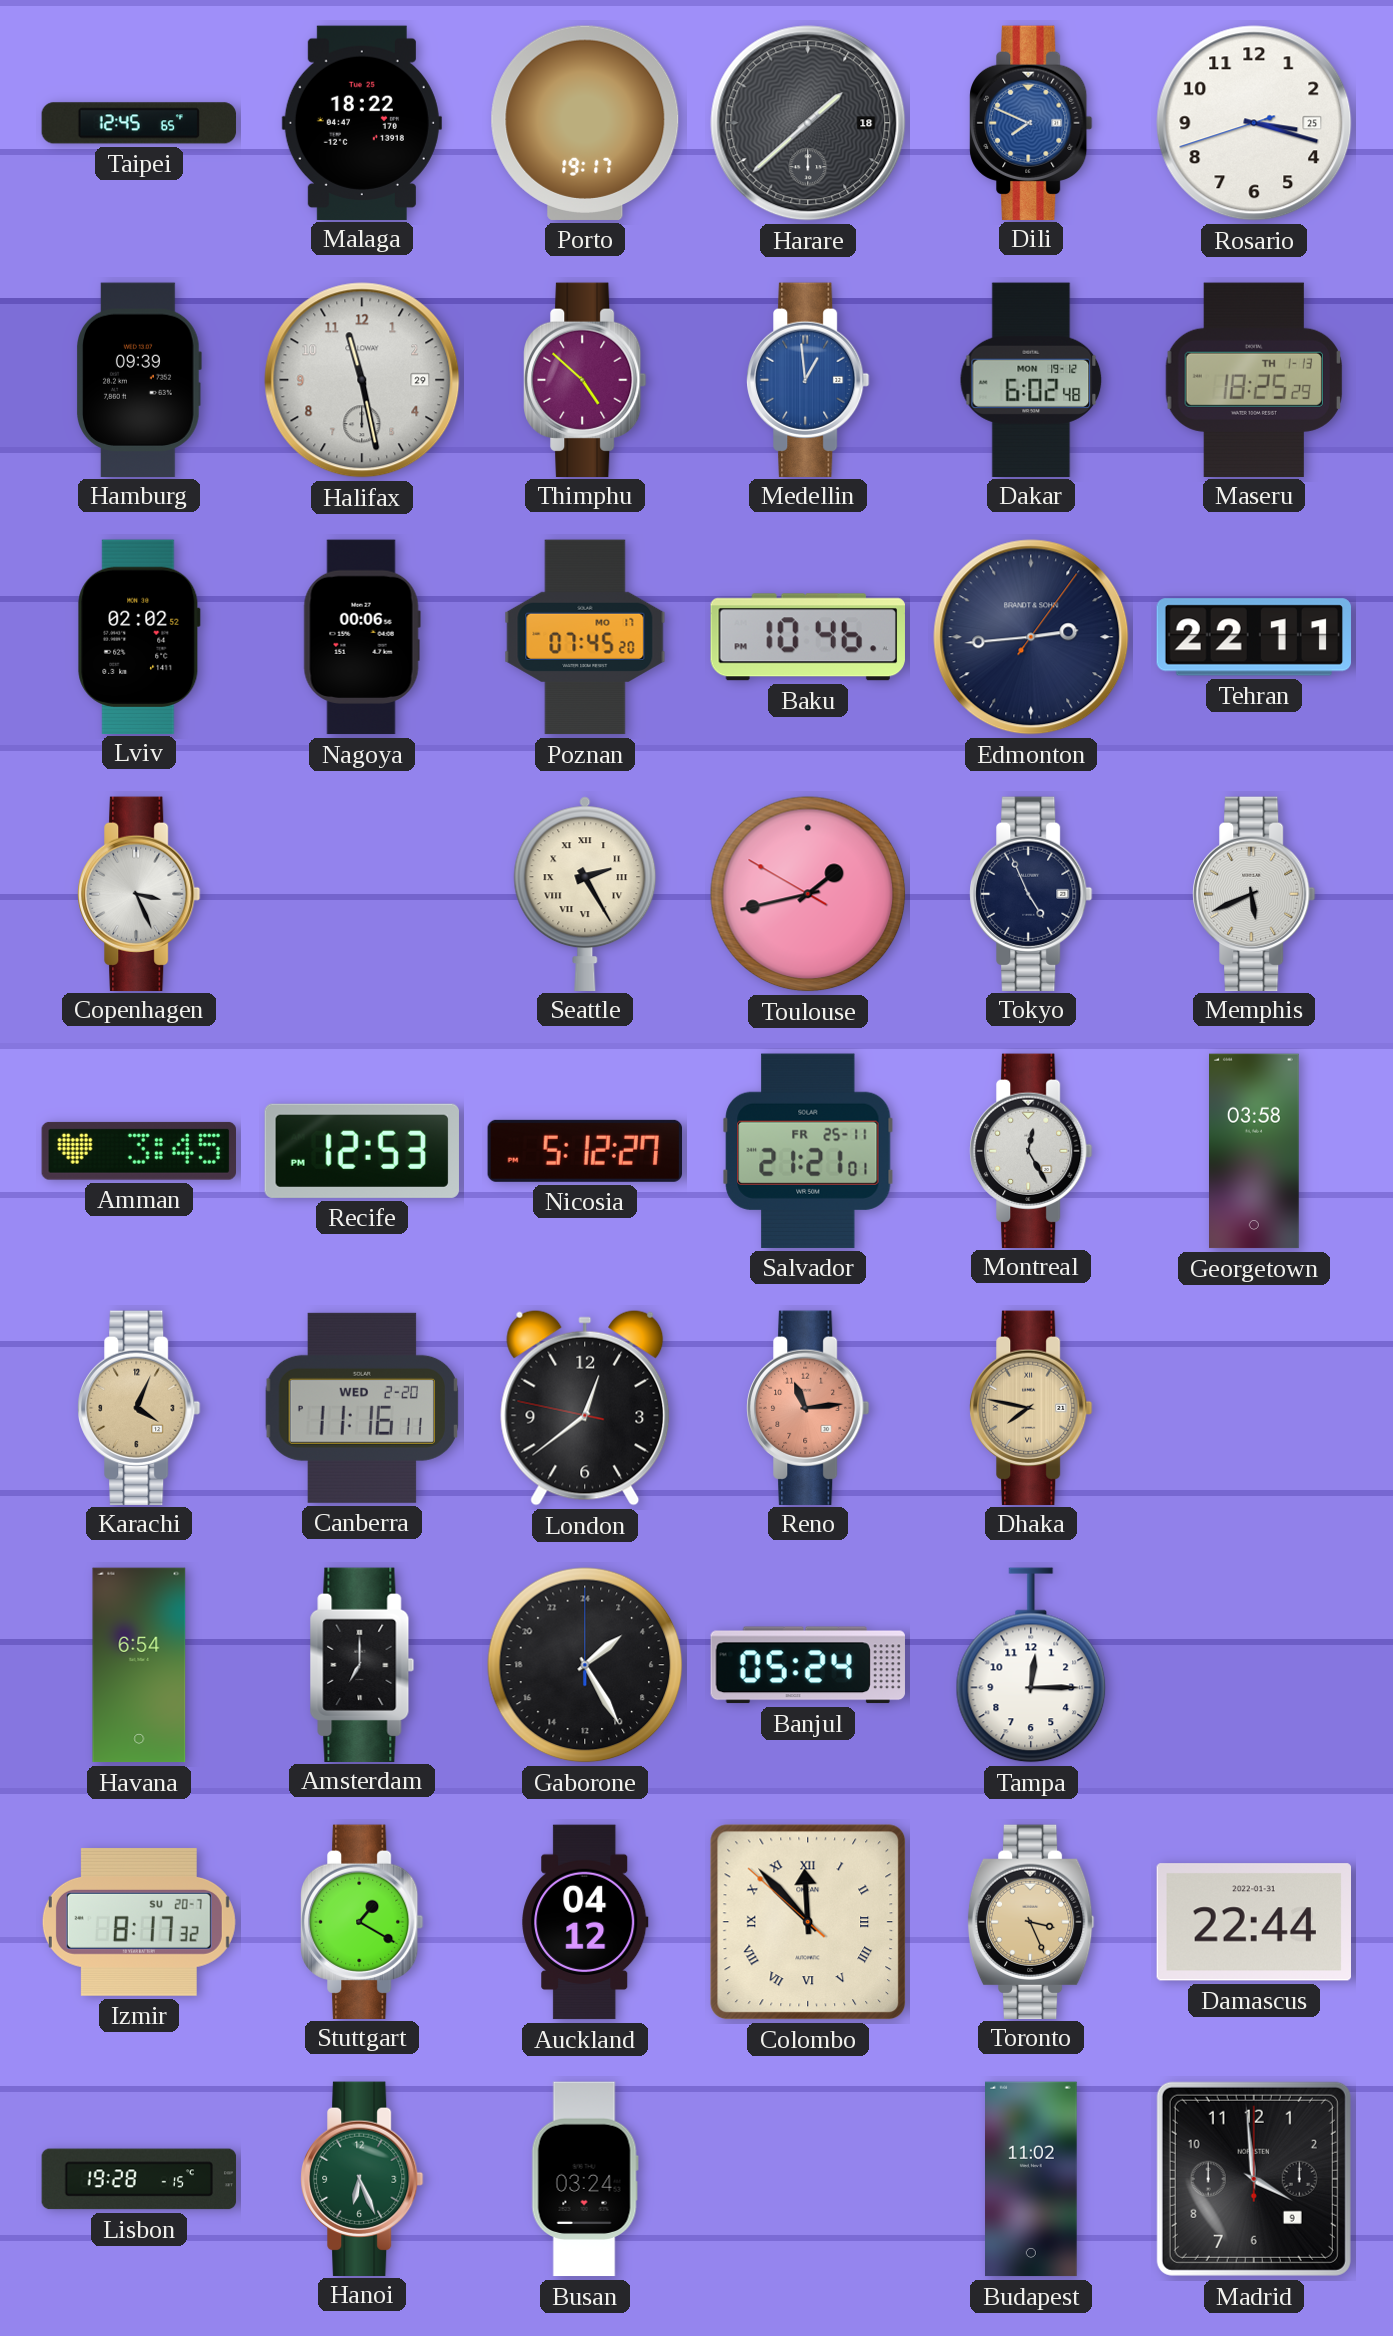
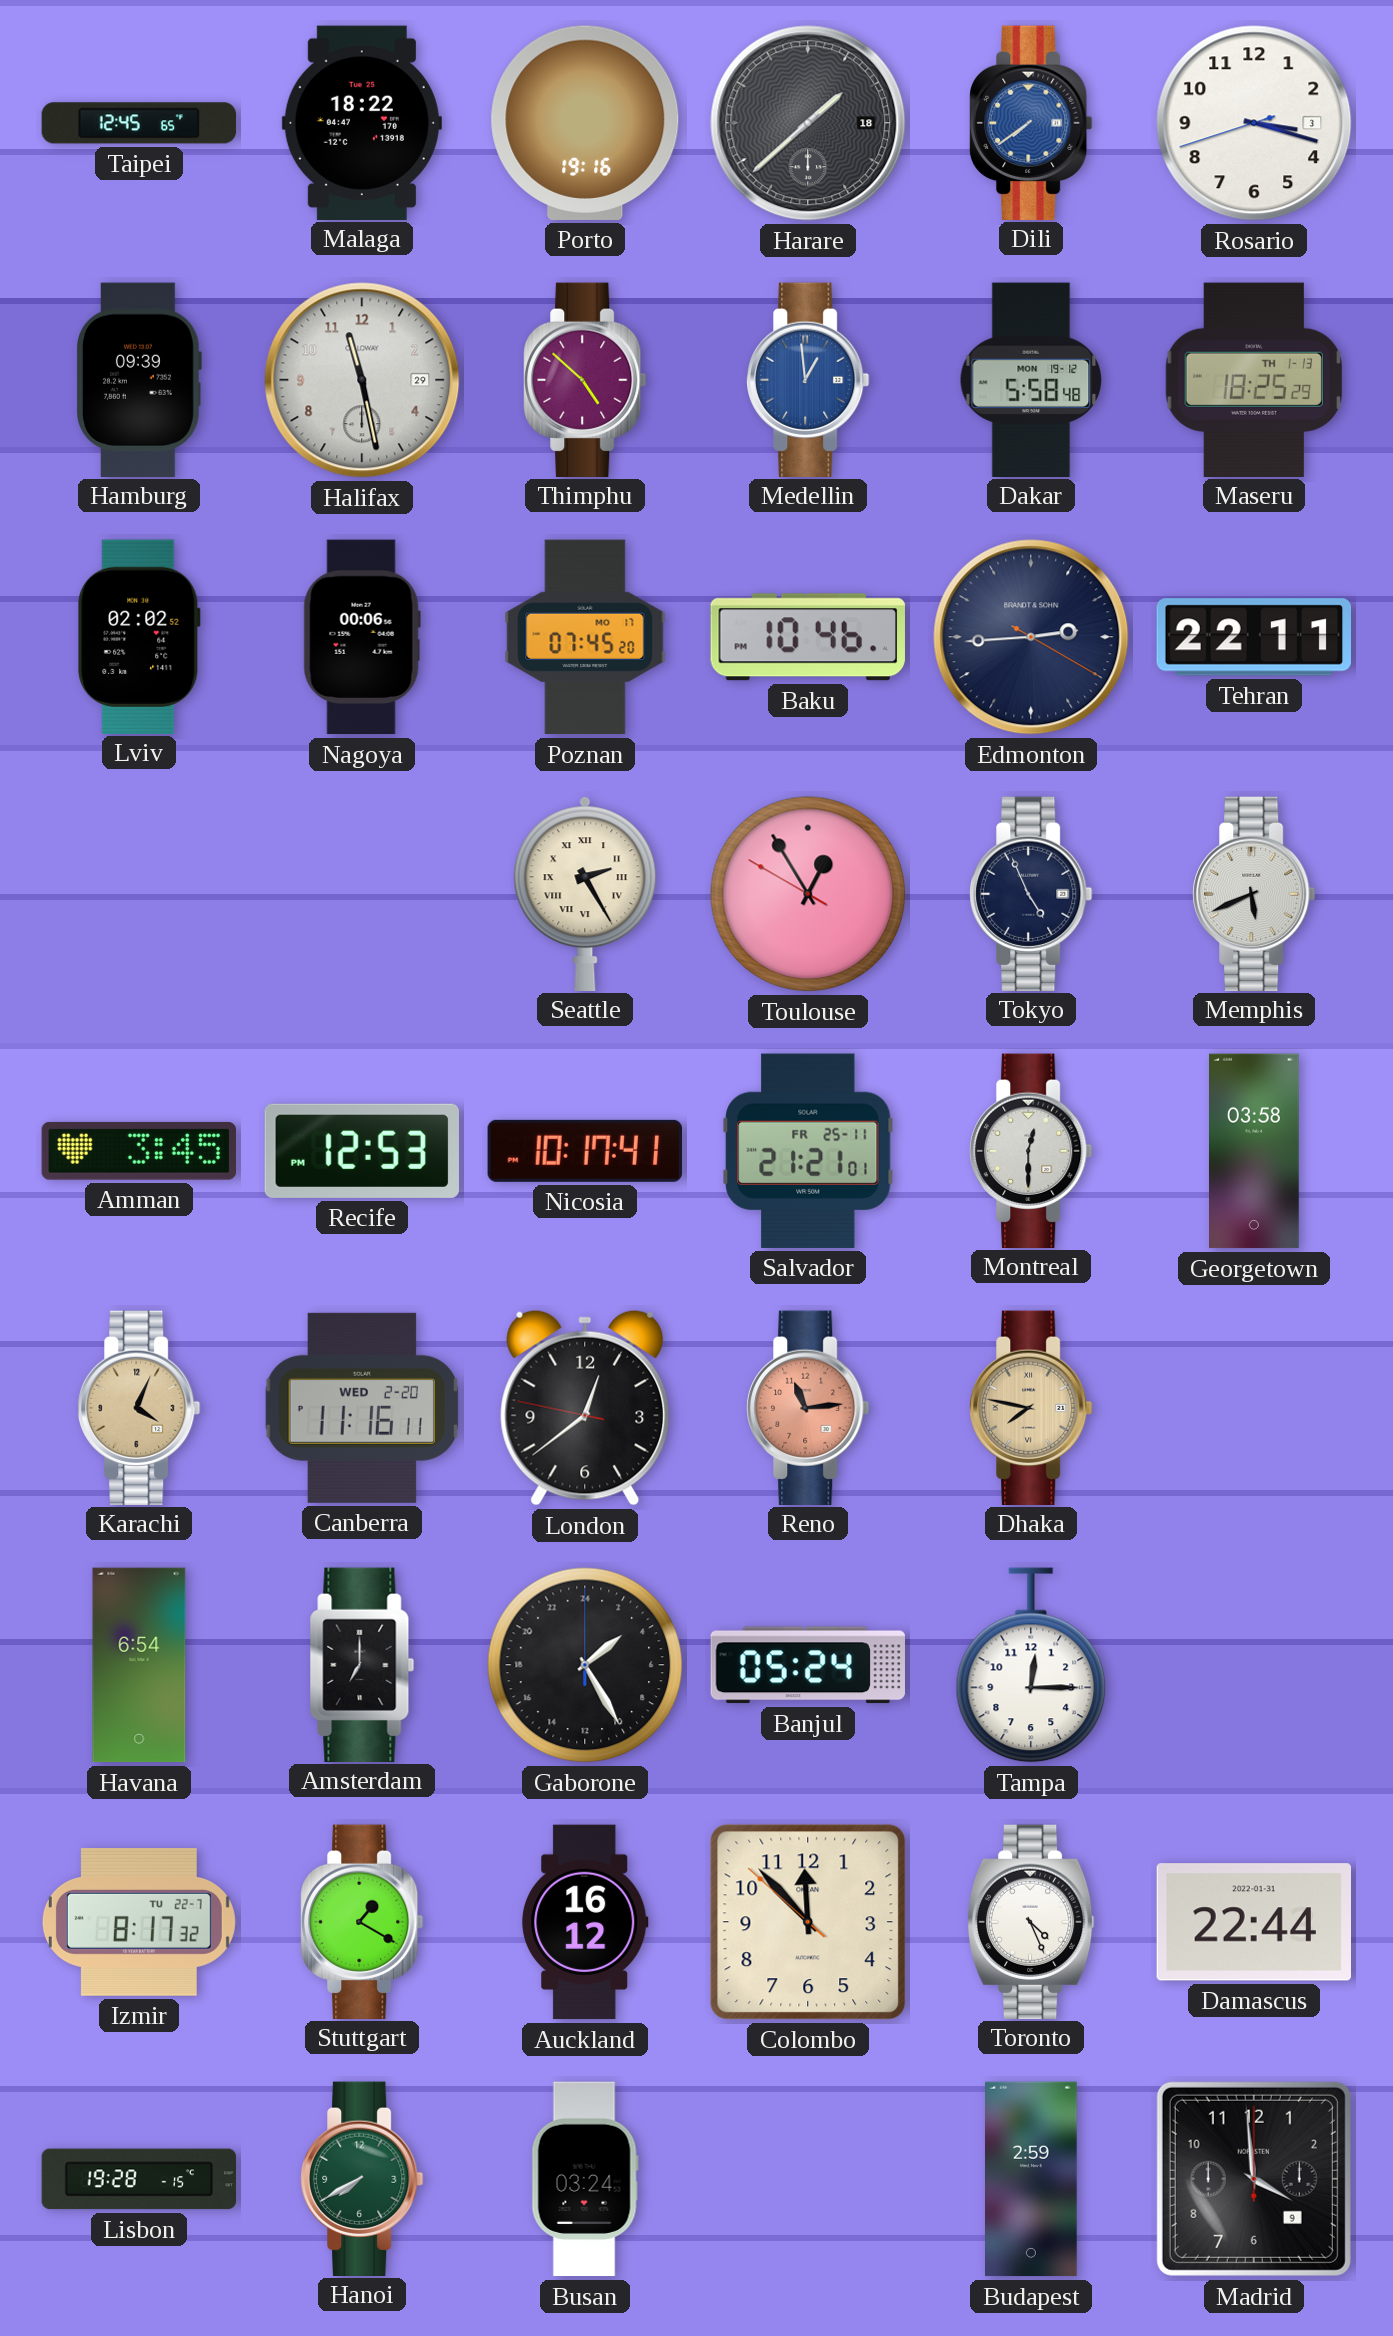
Porto: 19:17 -> 19:16 (585, 123)
Dili: 7:49 -> 7:39 (1031, 122)
Rosario date: 25 -> 3 (1254, 123)
Dakar: 6:02 -> 5:58 (1031, 379)
Edmonton: 2:44:06 -> 2:44:20 (1031, 637)
Copenhagen: 3:26 -> none (139, 893)
Toulouse: 1:42 -> 12:54 (808, 894)
Nicosia: 5:12 -> 10:17 (584, 1151)
Montreal: 12:25 -> 12:30 (1031, 1150)
Izmir date: SU 20-7 -> TU 22-7 (139, 1922)
Auckland: 04:12 -> 16:12 (585, 1922)
Colombo numerals: Roman -> Arabic (808, 1922)
Toronto: 3:26 -> 4:26 (1031, 1921)
Toronto dial: champagne -> white (1031, 1921)
Hanoi: 6:26 -> 7:40 (362, 2178)
Budapest: 11:02 -> 2:59 (1032, 2179)
